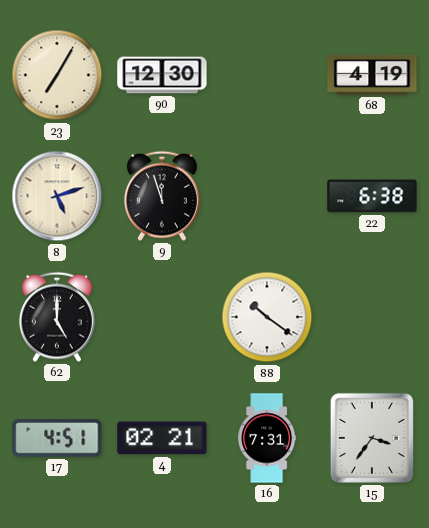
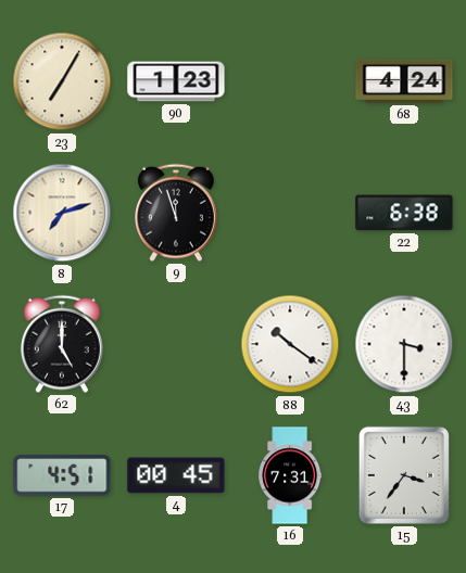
90: 12:30 -> 1:23 (176, 81)
68: 4:19 -> 4:24 (404, 81)
8: 5:12 -> 7:12 (62, 213)
43: none -> 3:30 (404, 344)
4: 02:21 -> 00:45 (176, 475)
